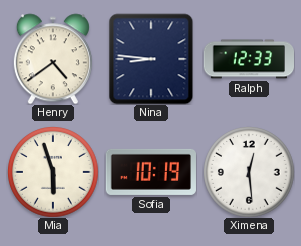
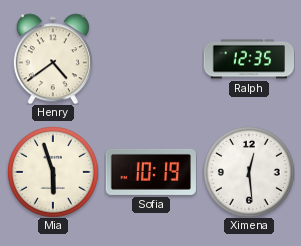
Nina: 8:46 -> none (151, 59)
Ralph: 12:33 -> 12:35 (248, 59)
